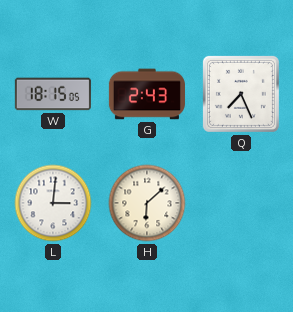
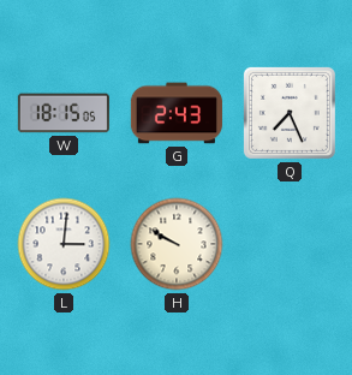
H: 6:08 -> 9:50 (177, 244)
